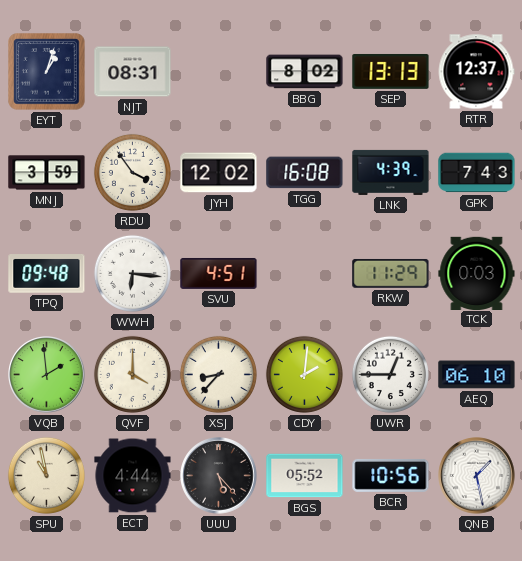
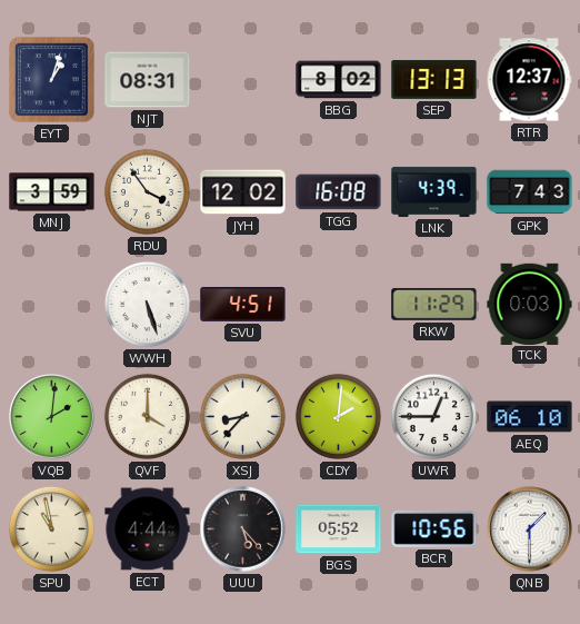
TPQ: 09:48 -> none (47, 274)
WWH: 6:16 -> 5:27 (147, 304)
VQB: 1:59 -> 2:01 (52, 417)
QNB: 1:28 -> 1:30 (530, 529)
